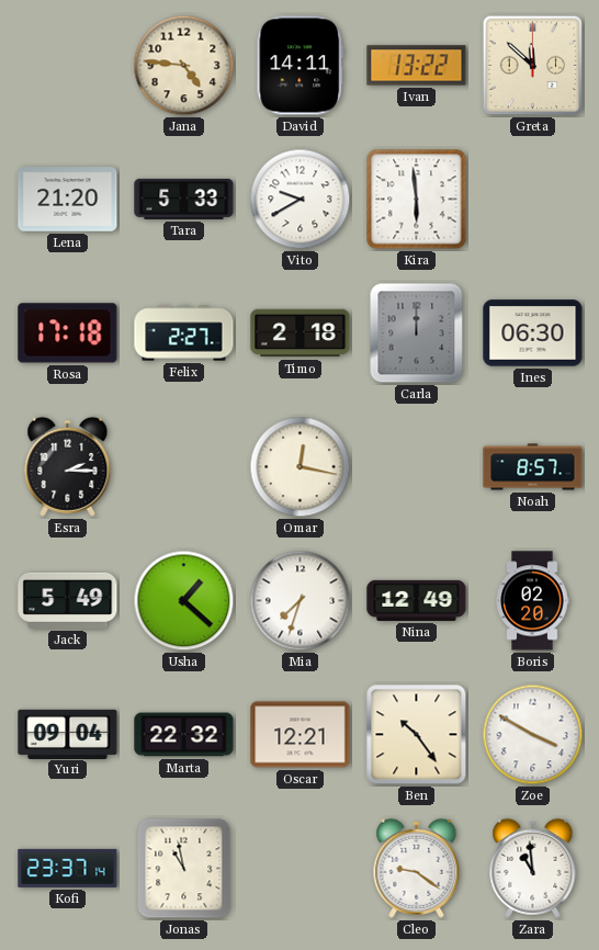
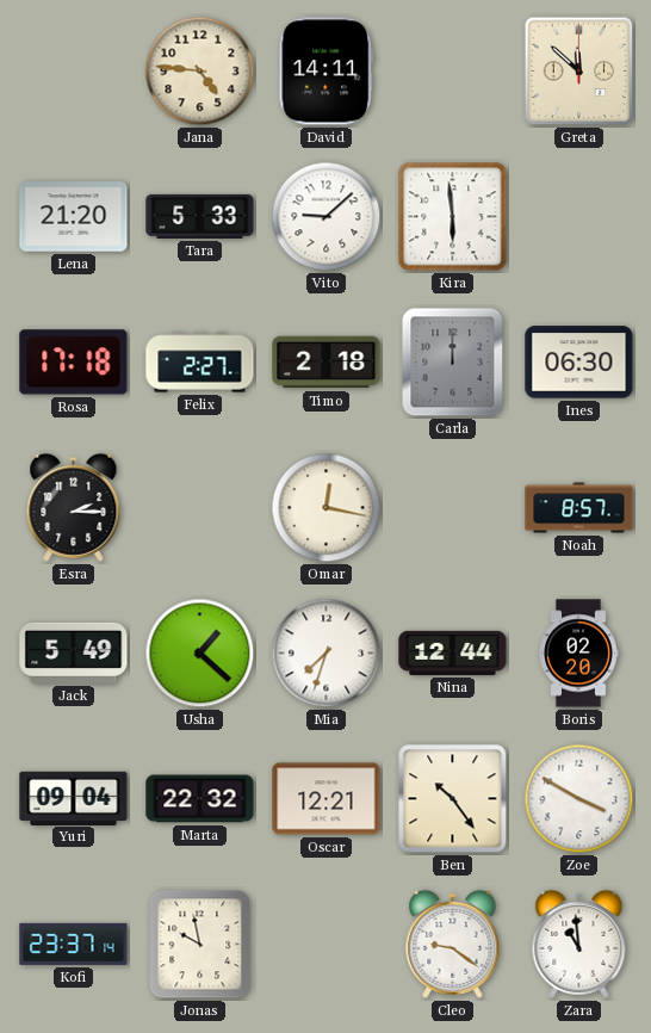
Ivan: 13:22 -> none (417, 66)
Vito: 9:40 -> 9:08 (327, 217)
Nina: 12:49 -> 12:44 (453, 652)
Jonas: 10:58 -> 9:58 (200, 945)
